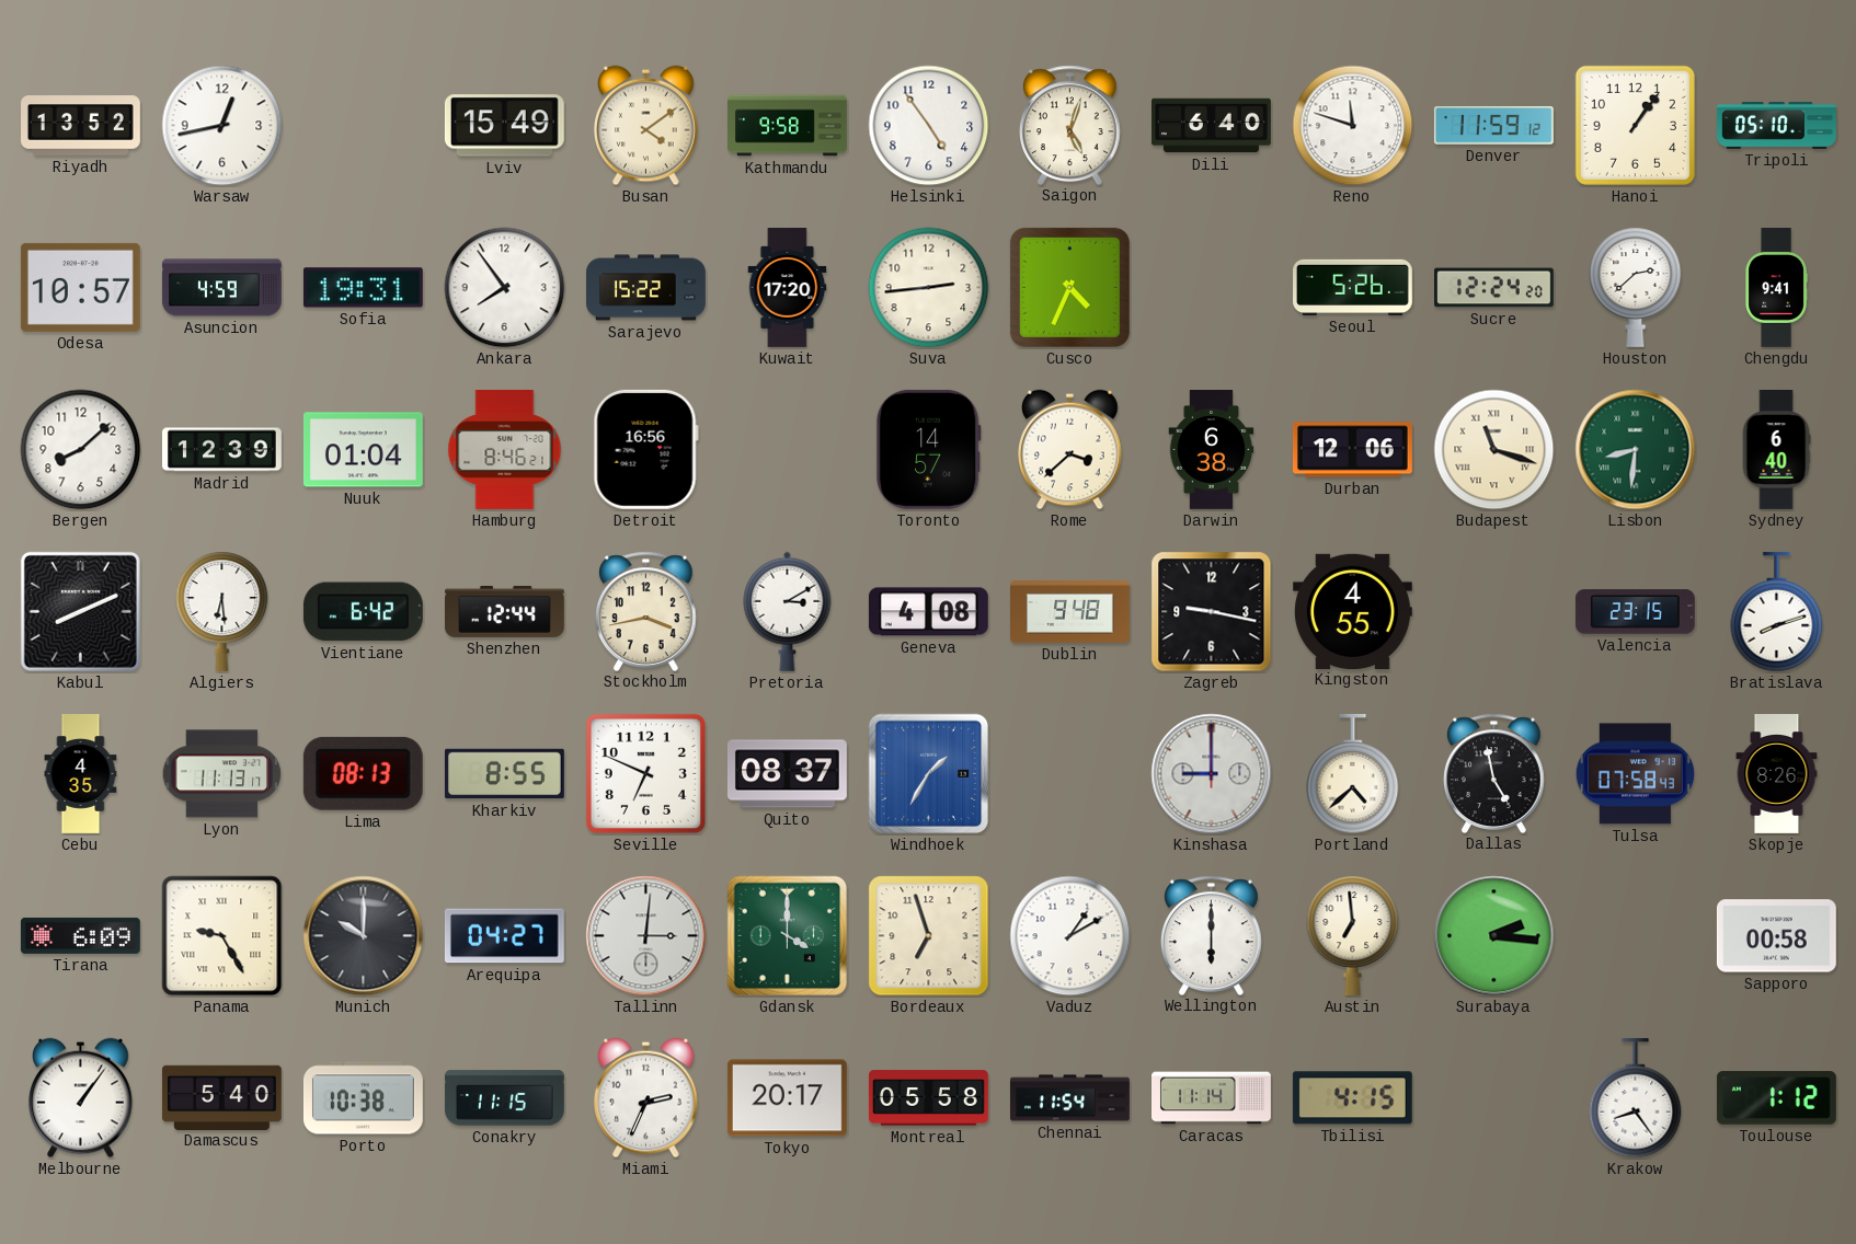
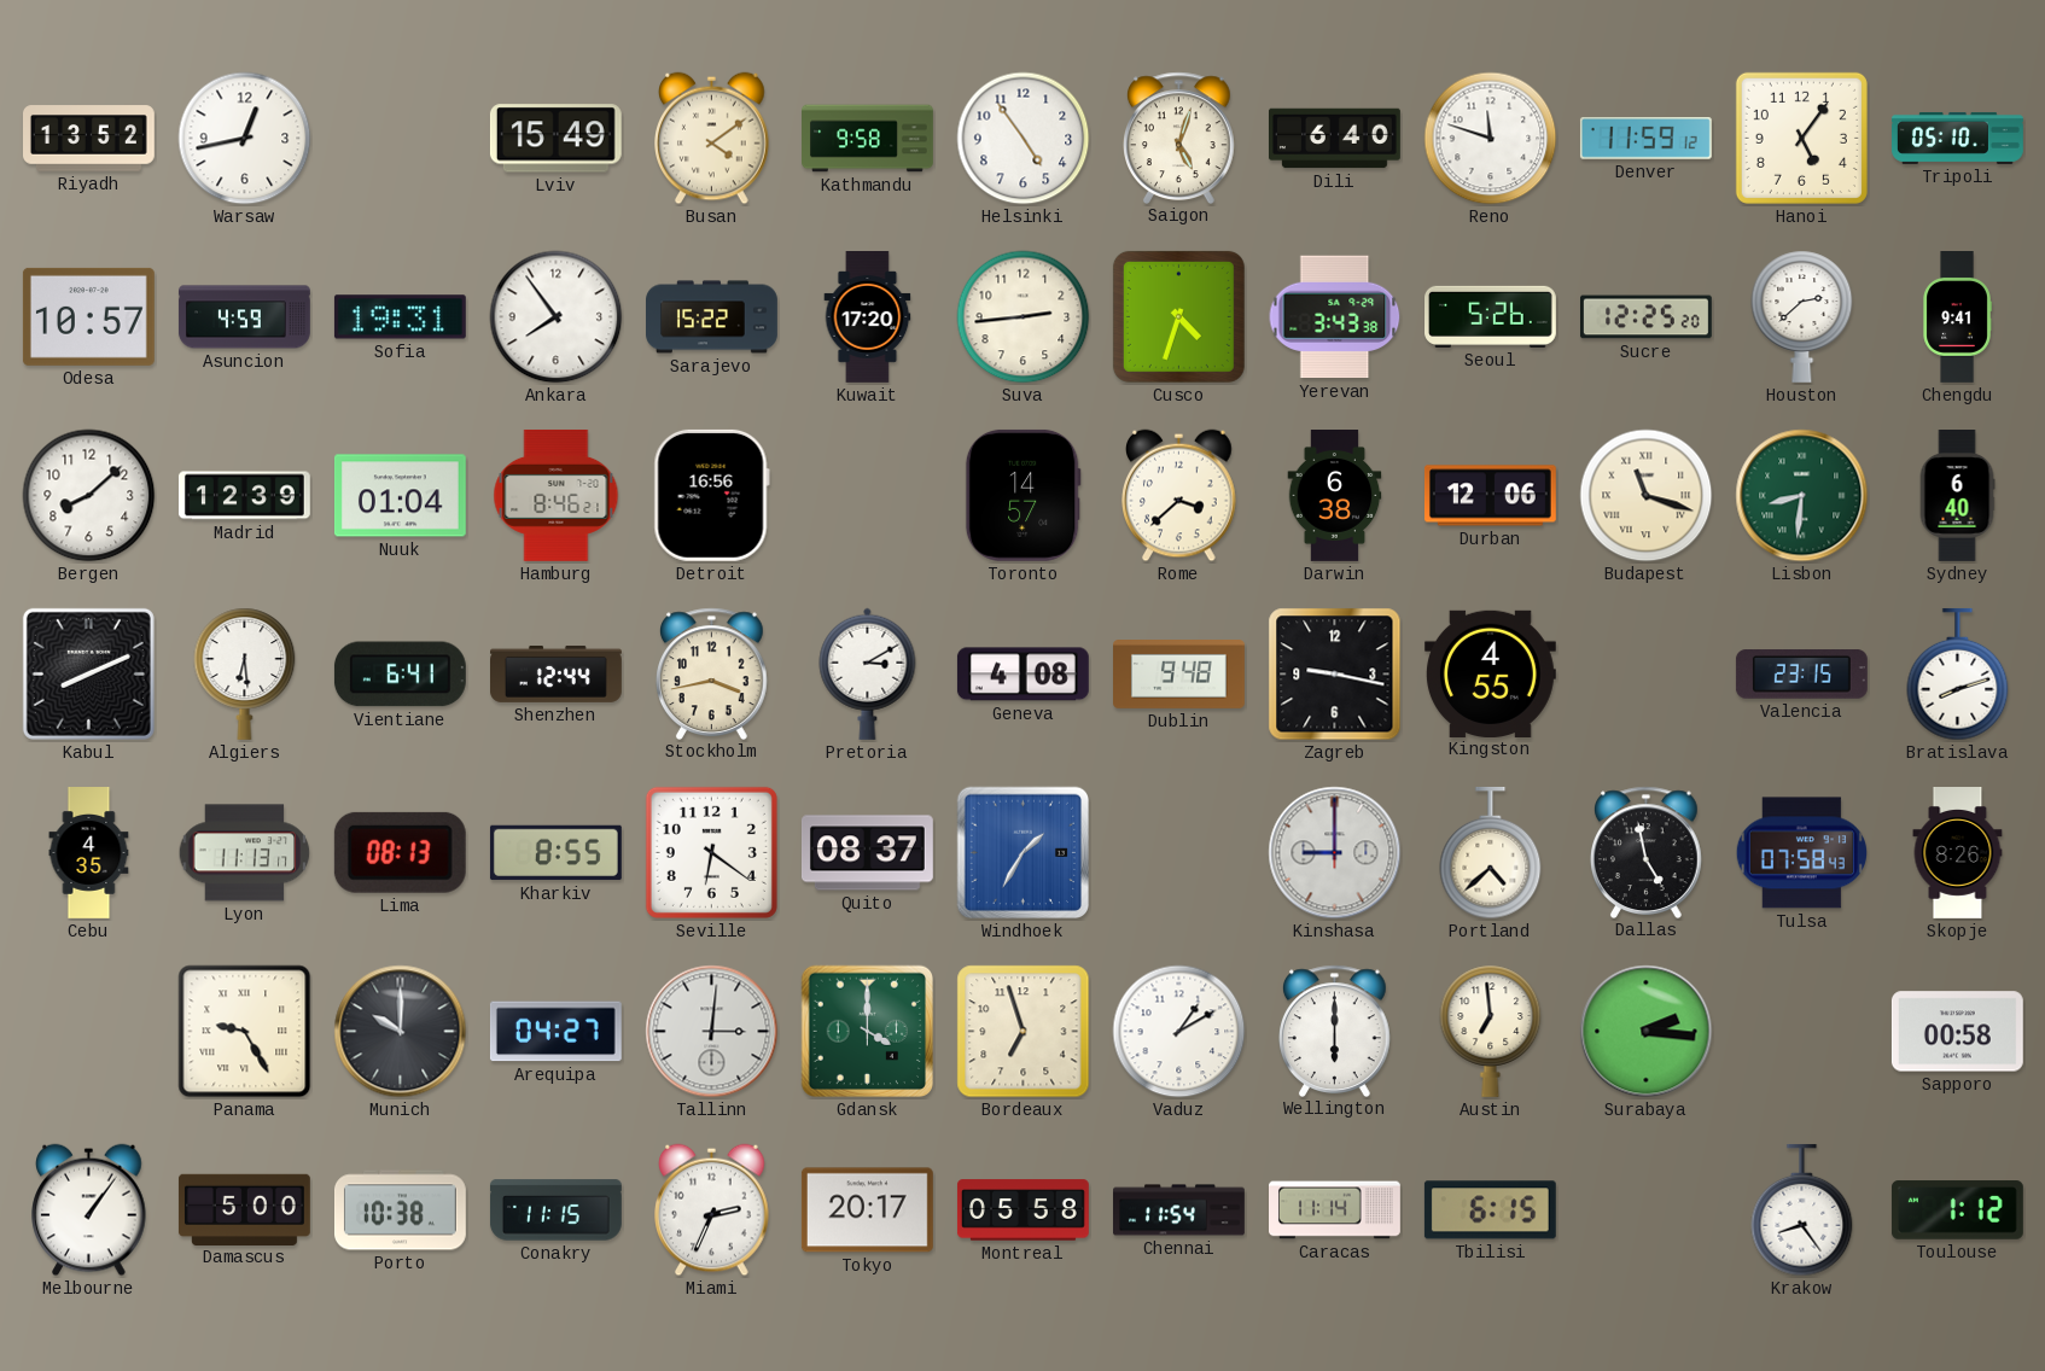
Hanoi: 1:06 -> 5:06 (1801, 138)
Cusco: 4:34 -> 4:33 (1178, 316)
Yerevan: none -> 3:43 (1335, 317)
Sucre: 12:24 -> 12:25 (1647, 317)
Vientiane: 6:42 -> 6:41 (400, 675)
Seville: 6:49 -> 6:21 (711, 852)
Tirana: 6:09 -> none (80, 935)
Damascus: 5:40 -> 5:00 (244, 1209)
Tbilisi: 4:15 -> 6:15 (1490, 1210)
